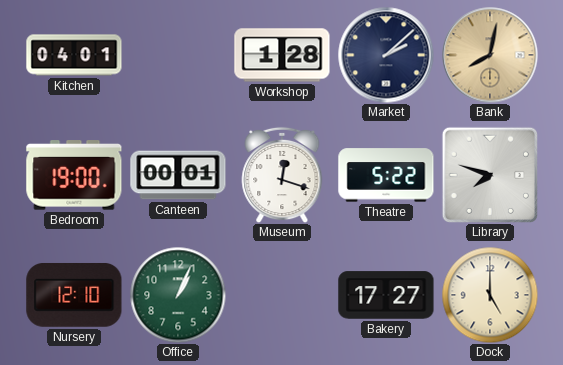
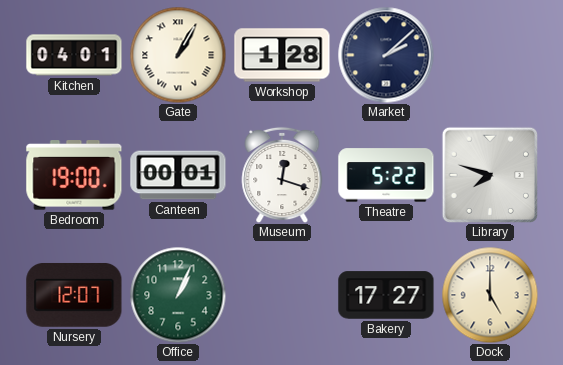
Gate: none -> 1:05 (178, 55)
Bank: 8:02 -> none (490, 55)
Nursery: 12:10 -> 12:07 (74, 295)
